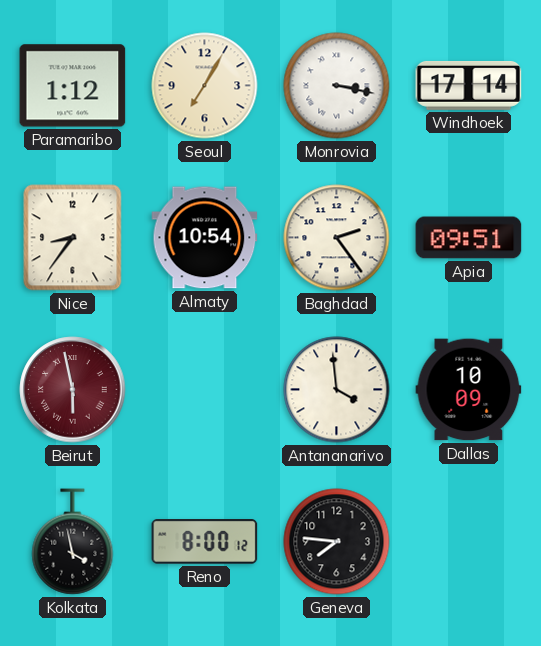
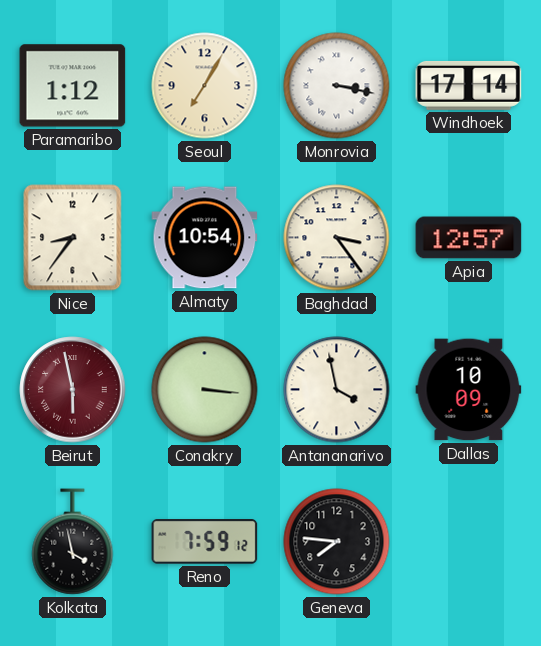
Baghdad: 2:24 -> 3:24 (337, 238)
Apia: 09:51 -> 12:57 (469, 238)
Conakry: none -> 3:16 (205, 390)
Antananarivo: 3:59 -> 3:58 (337, 390)
Reno: 8:00 -> 7:59 (205, 542)
